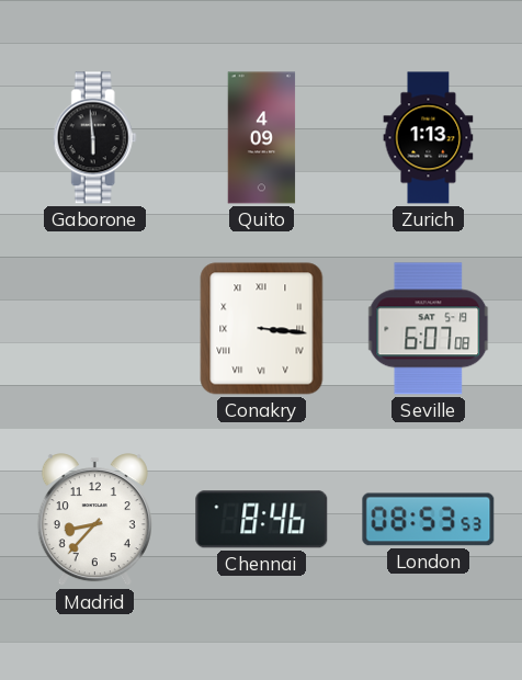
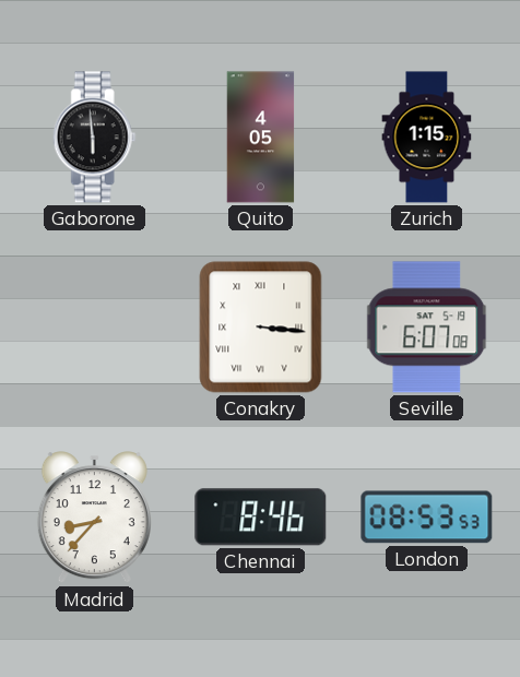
Quito: 4:09 -> 4:05 (261, 138)
Zurich: 1:13 -> 1:15 (427, 138)
